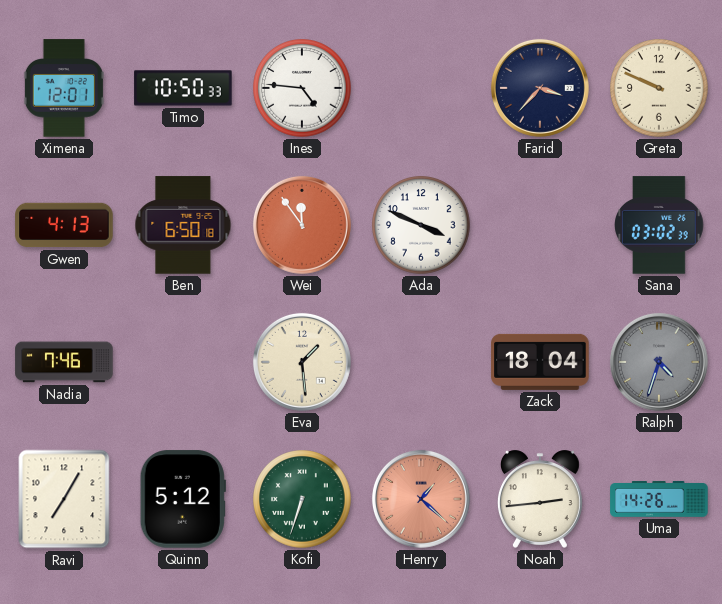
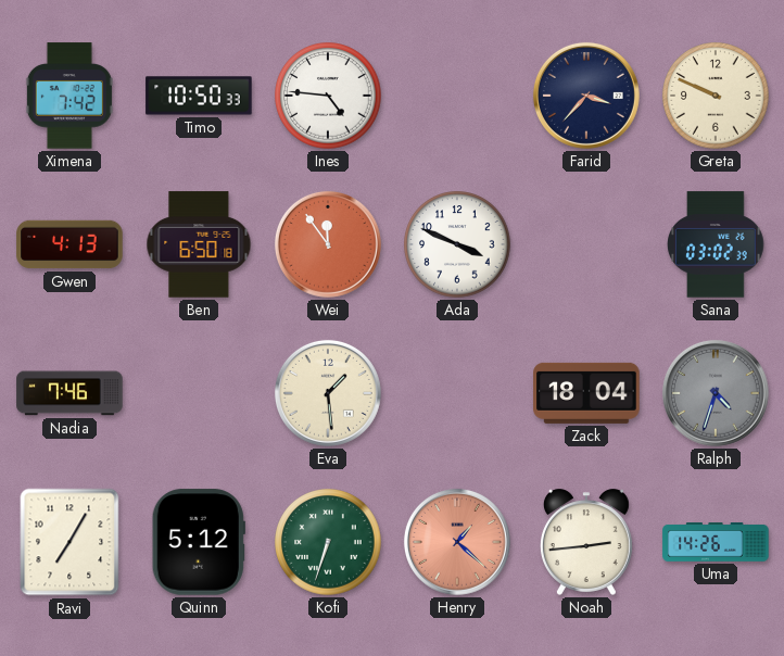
Ximena: 12:01 -> 7:42 (69, 96)
